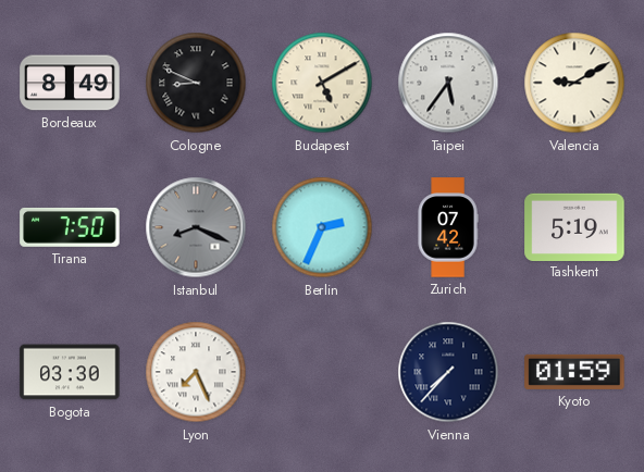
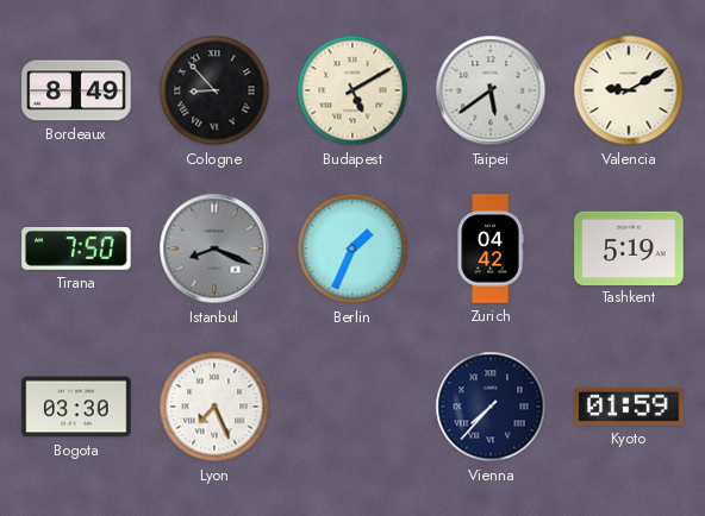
Cologne: 8:49 -> 8:53 (214, 90)
Taipei: 5:36 -> 5:39 (491, 90)
Berlin: 2:34 -> 1:34 (352, 248)
Zurich: 07:42 -> 04:42 (491, 248)
